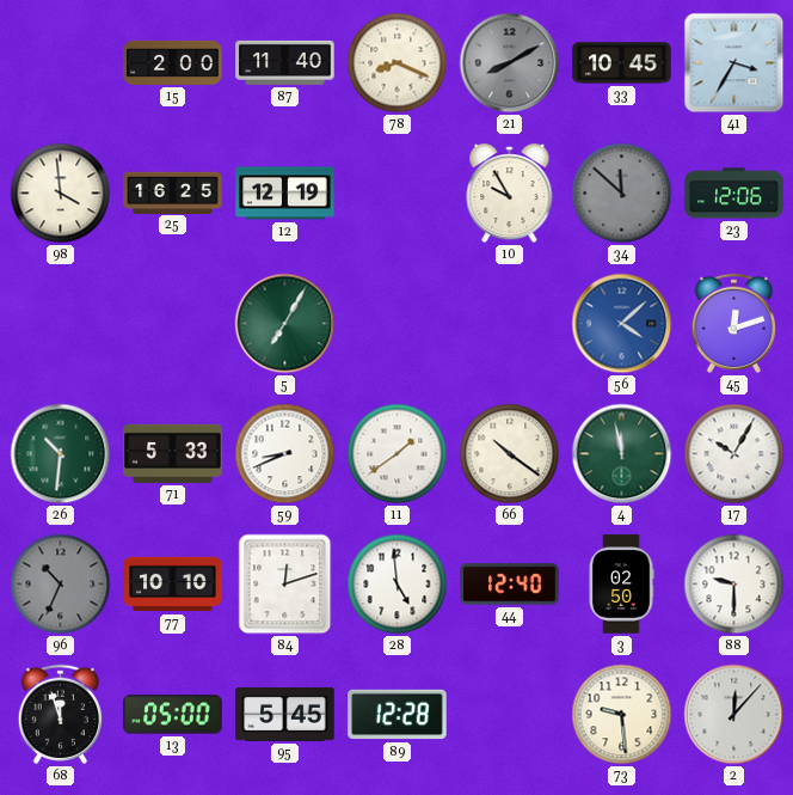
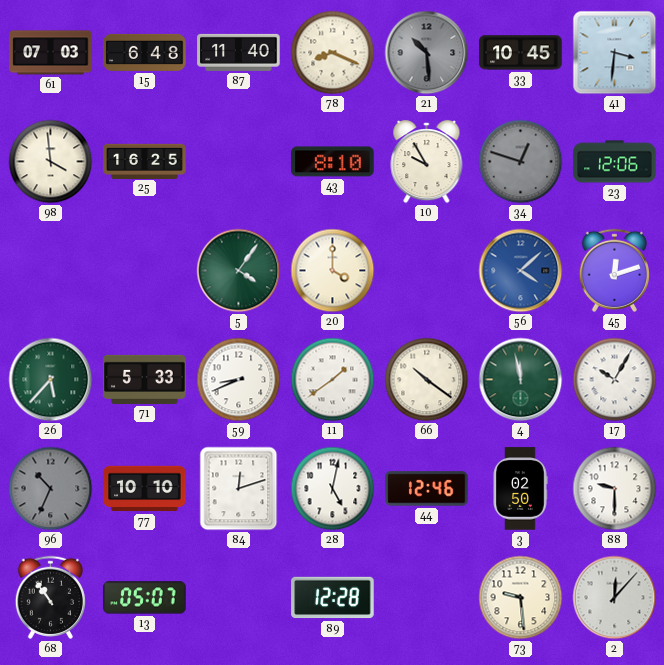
61: none -> 07:03 (51, 53)
15: 2:00 -> 6:48 (145, 52)
21: 8:10 -> 10:29 (427, 53)
41: 3:35 -> 3:31 (615, 53)
12: 12:19 -> none (285, 194)
43: none -> 8:10 (333, 162)
34: 11:52 -> 12:48 (521, 162)
5: 7:05 -> 4:06 (239, 271)
20: none -> 4:00 (333, 271)
26: 10:31 -> 5:37 (51, 380)
28: 4:59 -> 5:02 (333, 489)
44: 12:40 -> 12:46 (427, 489)
68: 11:57 -> 10:54 (50, 597)
13: 05:00 -> 05:07 (145, 598)
95: 5:45 -> none (285, 714)
